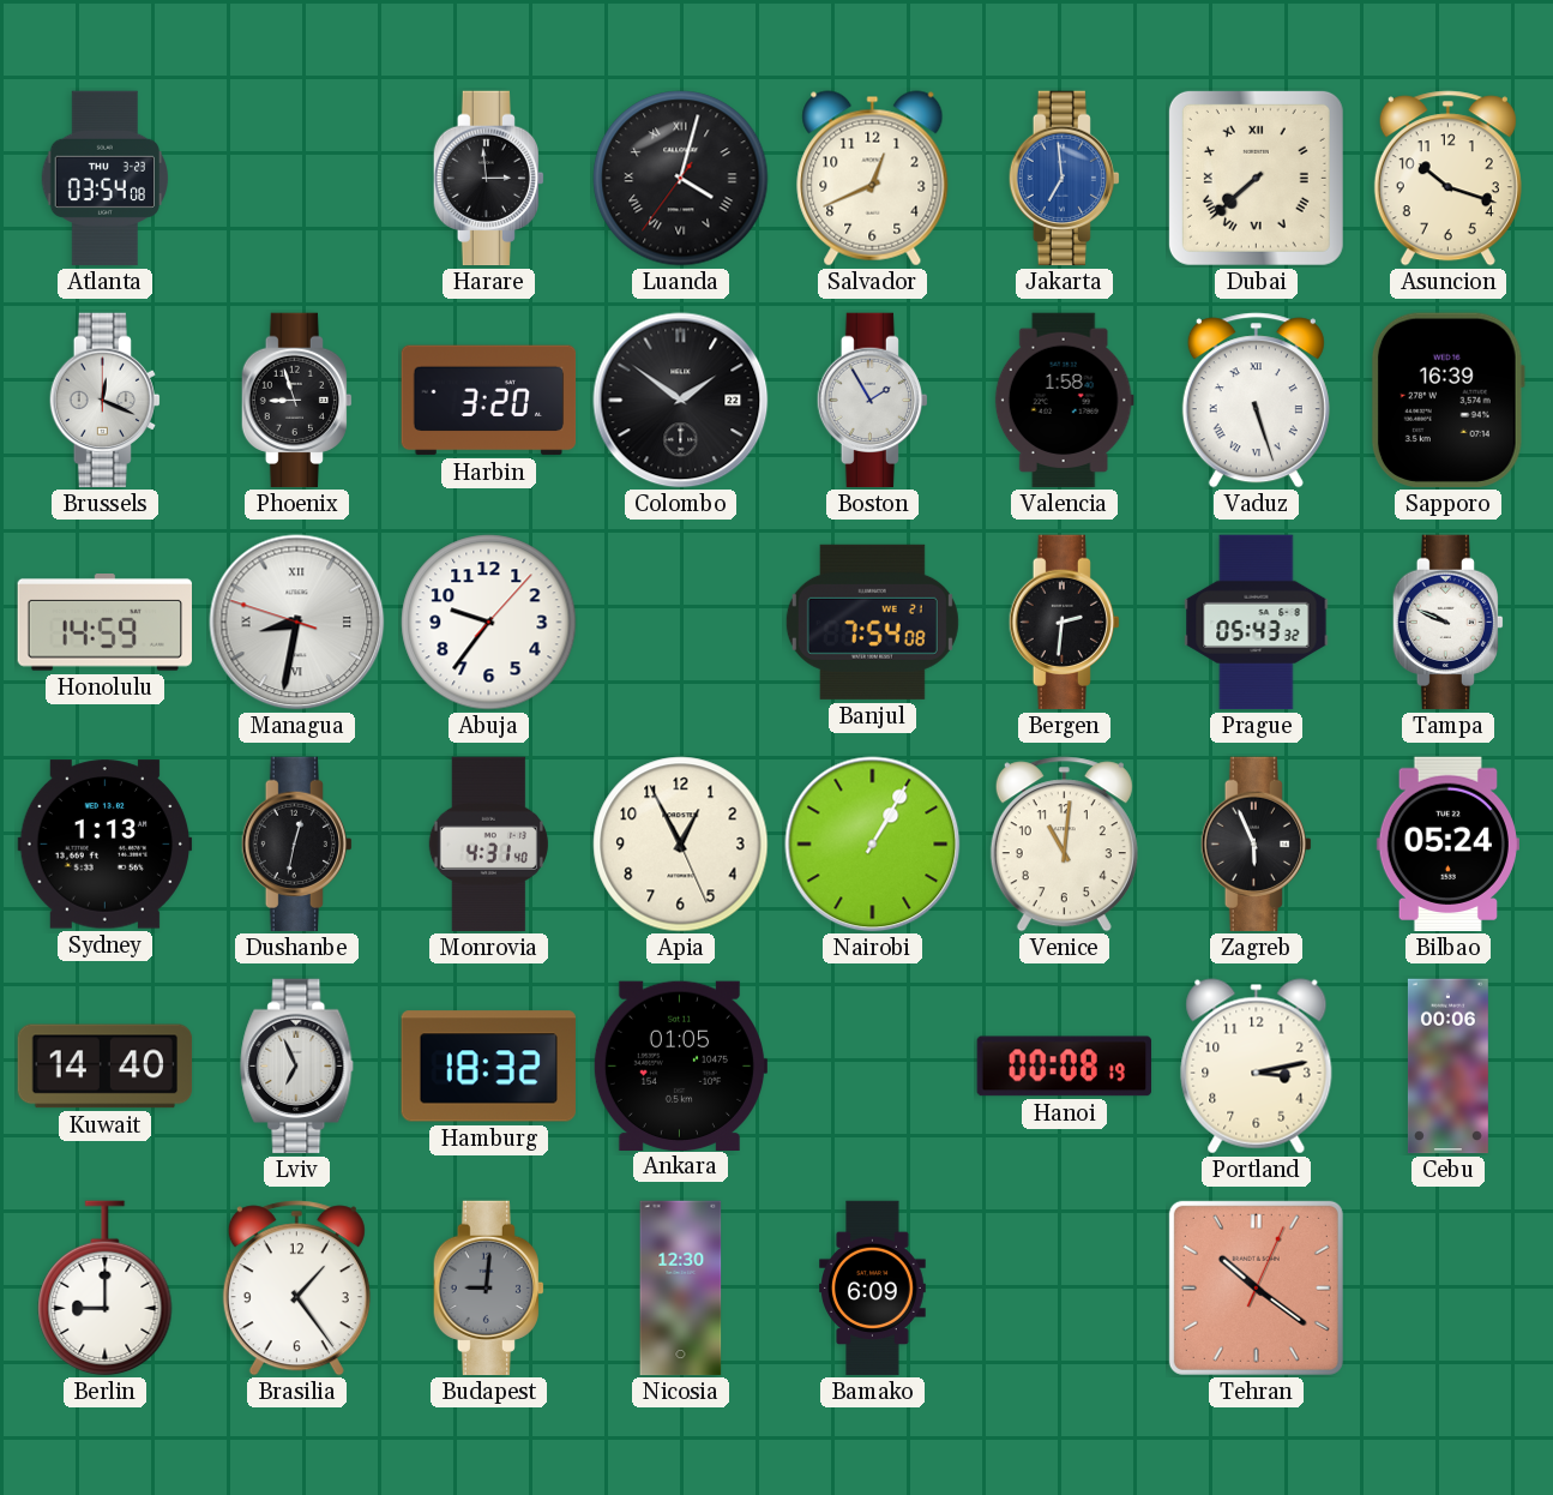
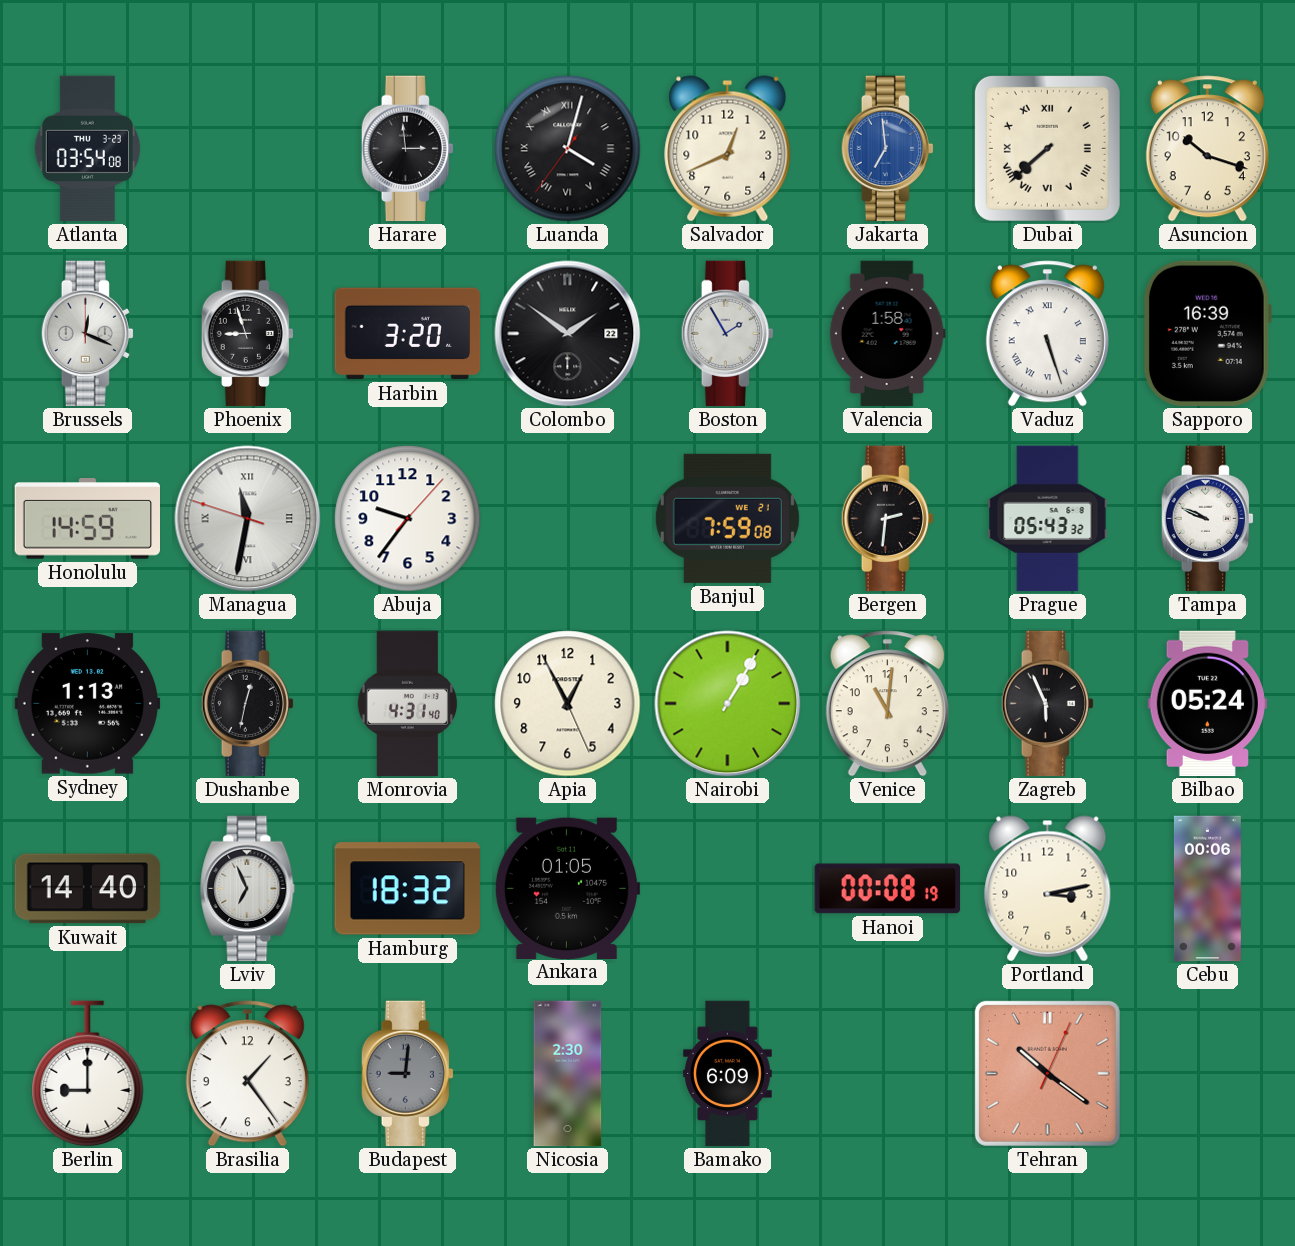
Managua: 8:31 -> 11:31 (248, 519)
Banjul: 7:54 -> 7:59 (727, 518)
Nicosia: 12:30 -> 2:30 (568, 1074)
